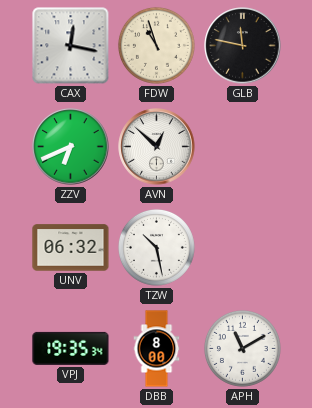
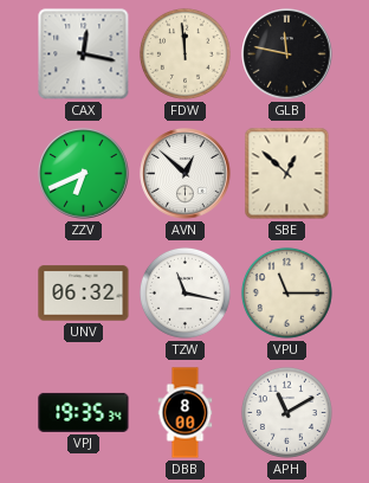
FDW: 10:57 -> 11:59 (184, 53)
SBE: none -> 12:52 (287, 174)
TZW: 10:28 -> 11:17 (184, 292)
VPU: none -> 11:15 (286, 292)
